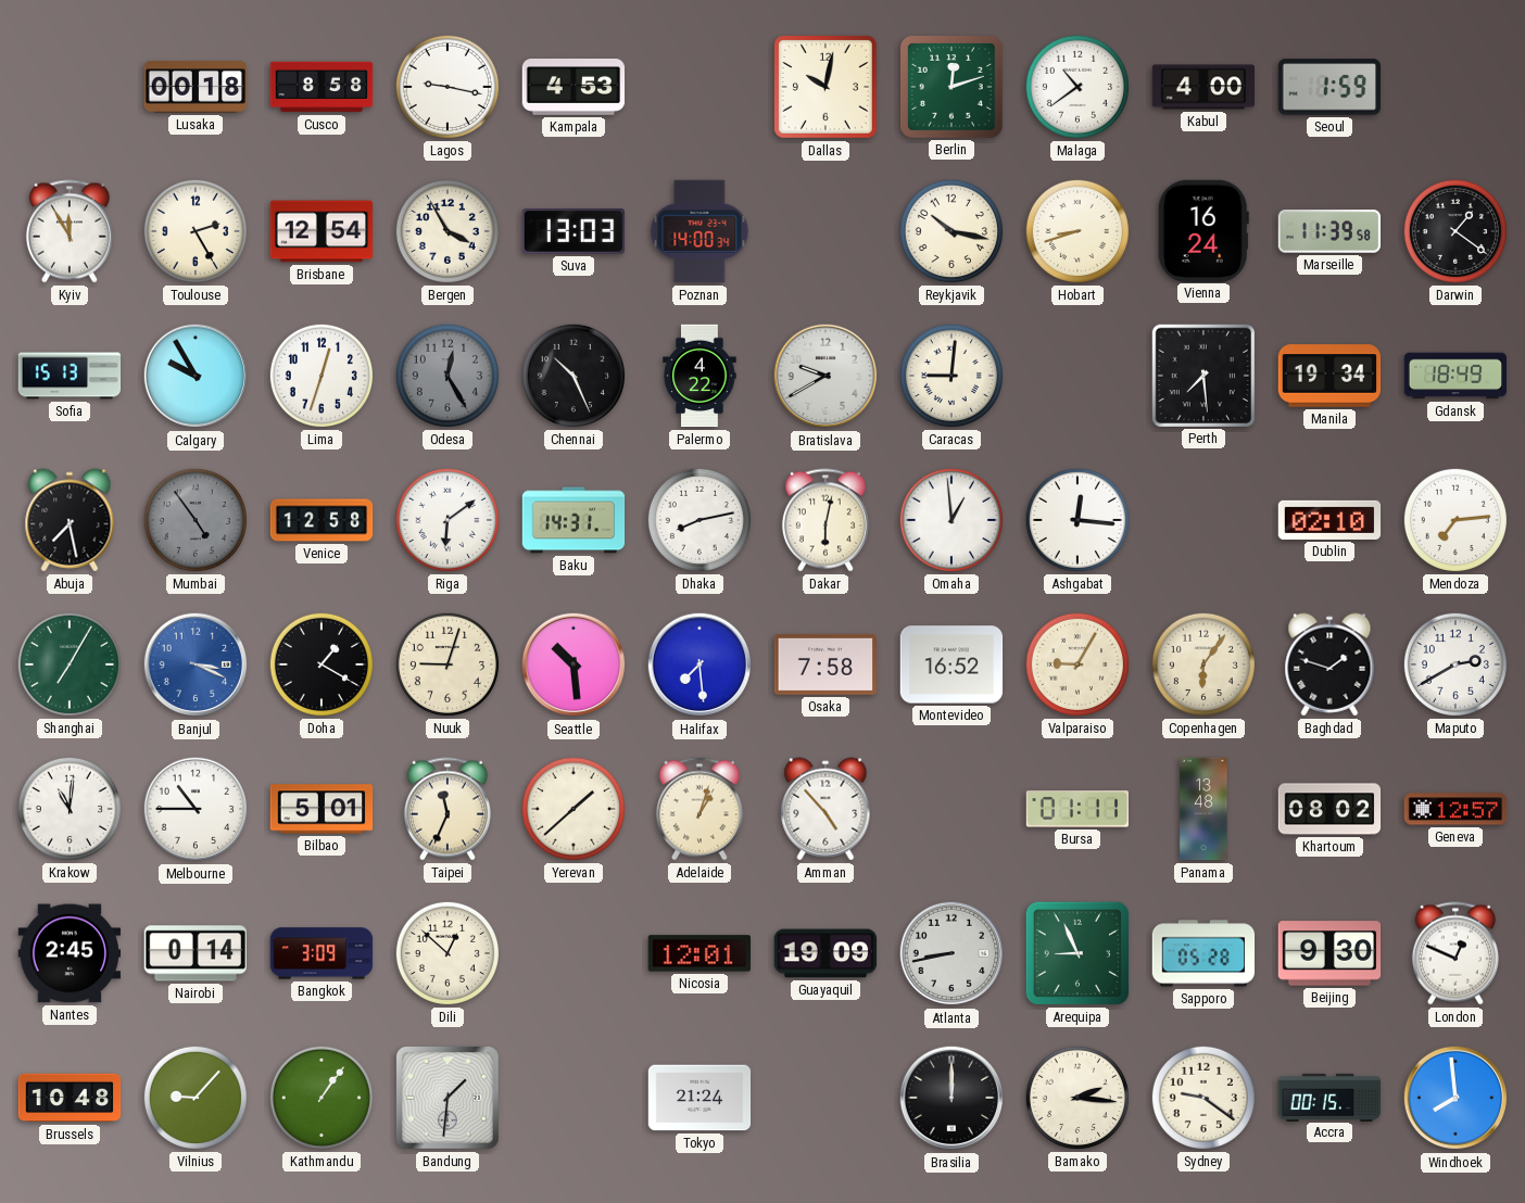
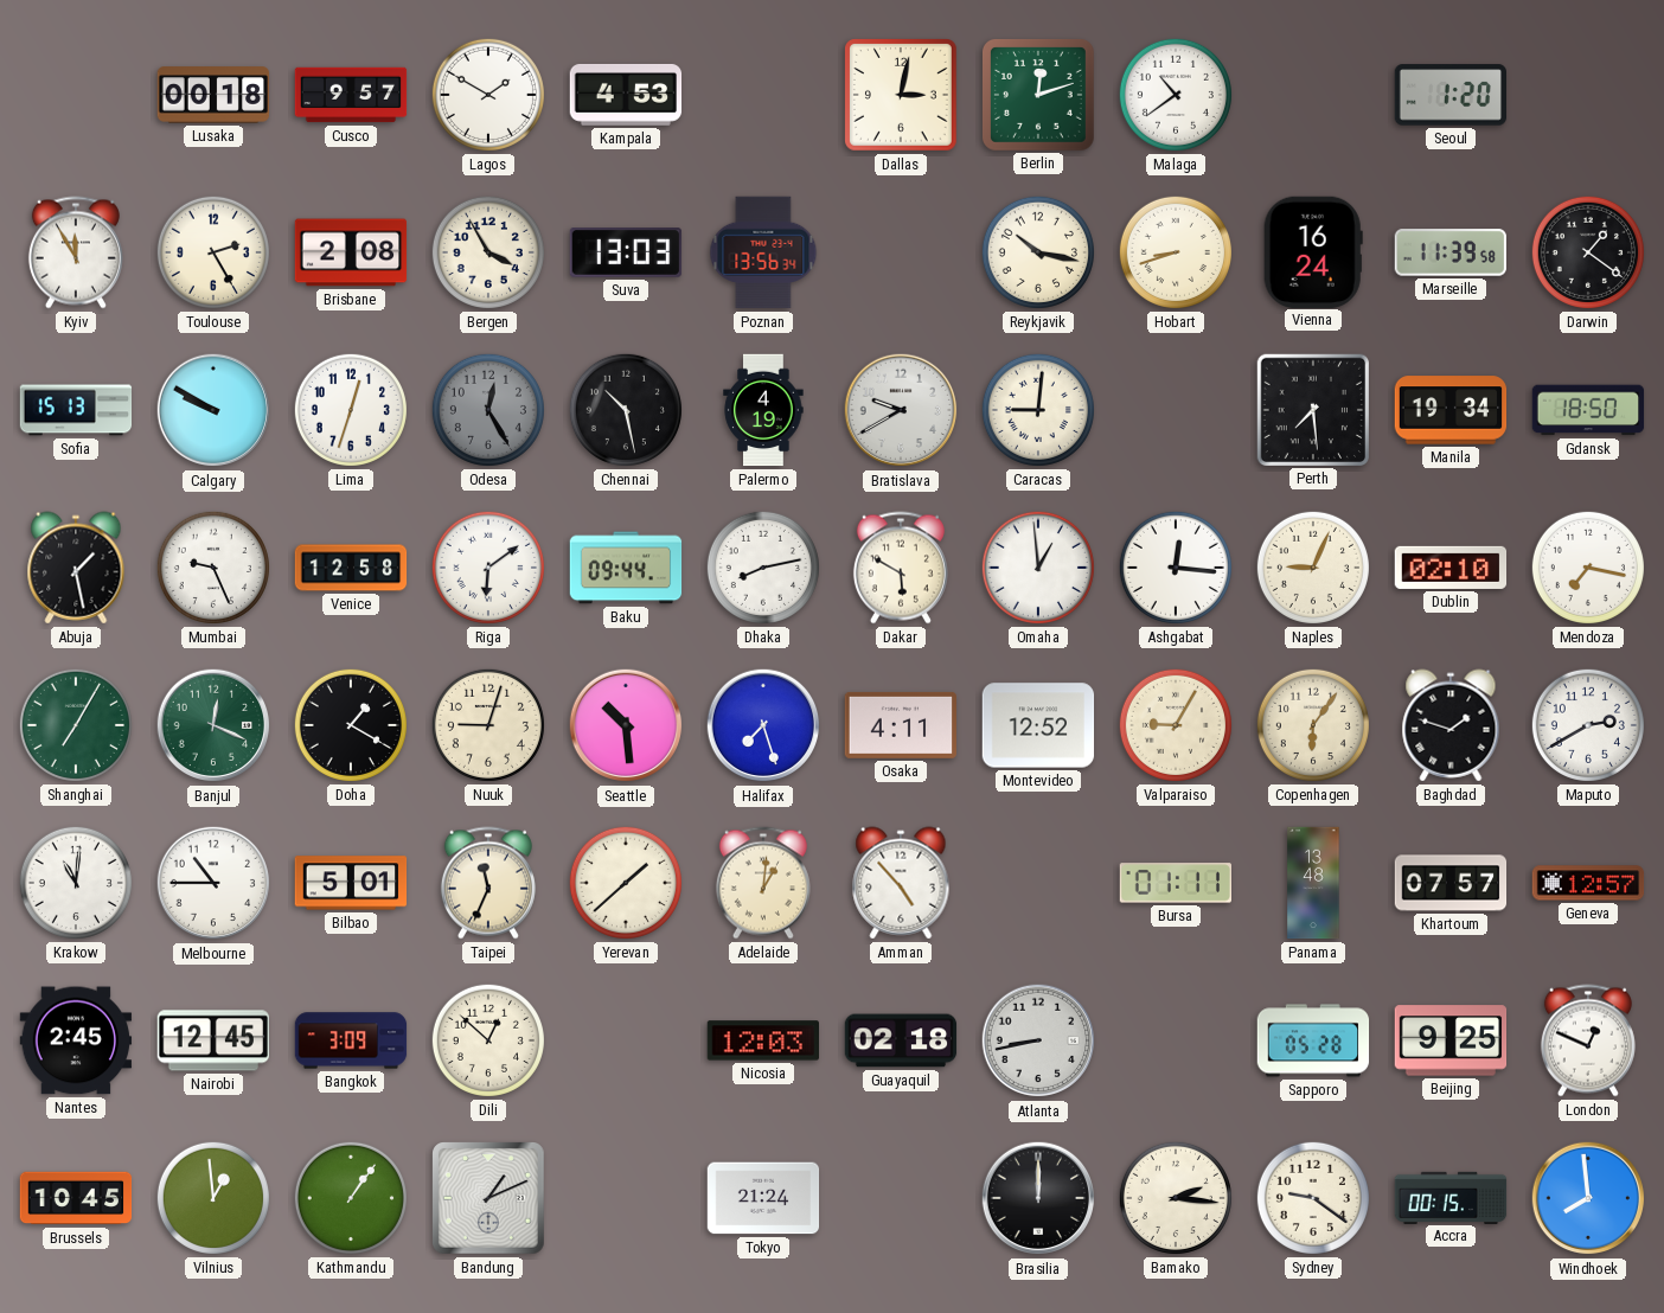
Cusco: 8:58 -> 9:57 (351, 95)
Lagos: 9:17 -> 1:50 (488, 95)
Dallas: 10:02 -> 3:02 (902, 96)
Kabul: 4:00 -> none (1203, 87)
Seoul: 1:59 -> 1:20 (1449, 95)
Brisbane: 12:54 -> 2:08 (351, 252)
Poznan: 14:00 -> 13:56 (763, 252)
Calgary: 9:55 -> 9:50 (213, 410)
Chennai: 10:26 -> 10:28 (626, 410)
Palermo: 4:22 -> 4:19 (763, 410)
Gdansk: 18:49 -> 18:50 (1588, 410)
Abuja: 7:28 -> 1:28 (76, 568)
Mumbai: 4:54 -> 9:26 (213, 568)
Mumbai dial: grey -> white (213, 568)
Baku: 14:31 -> 09:44 (626, 568)
Dakar: 6:02 -> 5:50 (901, 568)
Naples: none -> 9:04 (1313, 568)
Mendoza: 7:14 -> 7:17 (1588, 568)
Banjul: 3:19 -> 12:19 (213, 725)
Banjul dial: blue -> green (213, 725)
Halifax: 7:29 -> 7:27 (763, 725)
Osaka: 7:58 -> 4:11 (901, 725)
Montevideo: 16:52 -> 12:52 (1038, 725)
Adelaide: 1:03 -> 1:01 (763, 883)
Khartoum: 08:02 -> 07:57 (1451, 883)
Nairobi: 0:14 -> 12:45 (212, 1040)
Nicosia: 12:01 -> 12:03 (762, 1040)
Guayaquil: 19:09 -> 02:18 (901, 1040)
Arequipa: 8:56 -> none (1077, 953)
Beijing: 9:30 -> 9:25 (1451, 1040)
Brussels: 10:48 -> 10:45 (76, 1198)
Vilnius: 9:07 -> 12:59 (213, 1198)
Bandung: 1:31 -> 1:11 (489, 1199)
